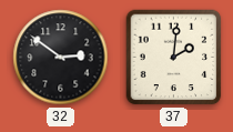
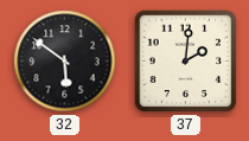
32: 2:51 -> 5:51 (65, 62)
